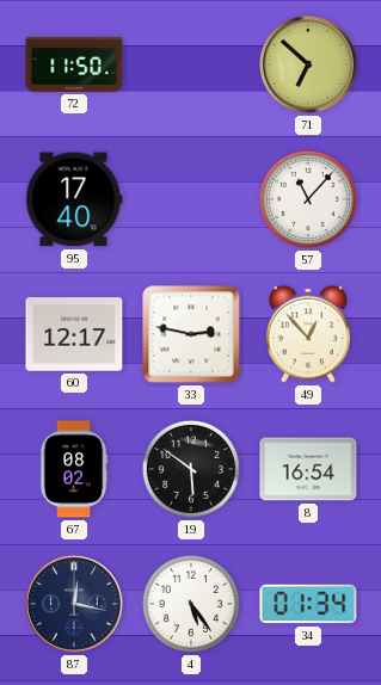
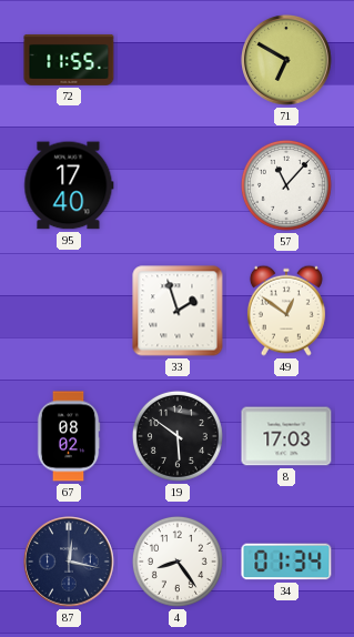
72: 11:50 -> 11:55 (69, 60)
71: 6:52 -> 6:50 (286, 60)
60: 12:17 -> none (74, 334)
33: 2:47 -> 1:57 (178, 311)
49: 12:53 -> 12:51 (286, 311)
8: 16:54 -> 17:03 (286, 436)
4: 5:24 -> 8:24 (178, 562)
